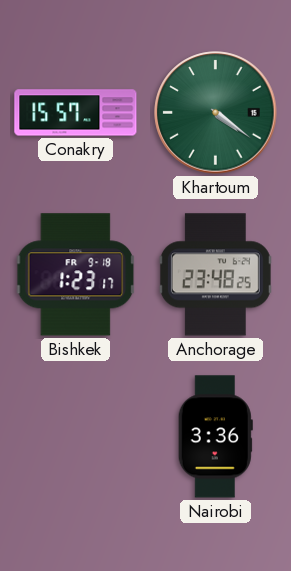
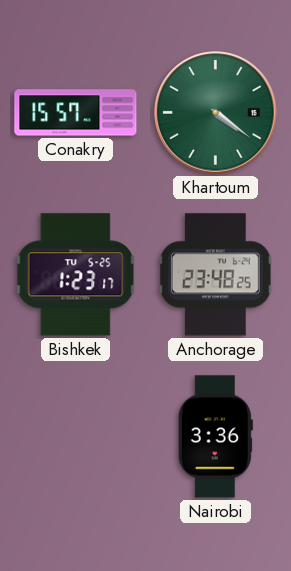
Bishkek date: FR 9-18 -> TU 5-25 (76, 275)
